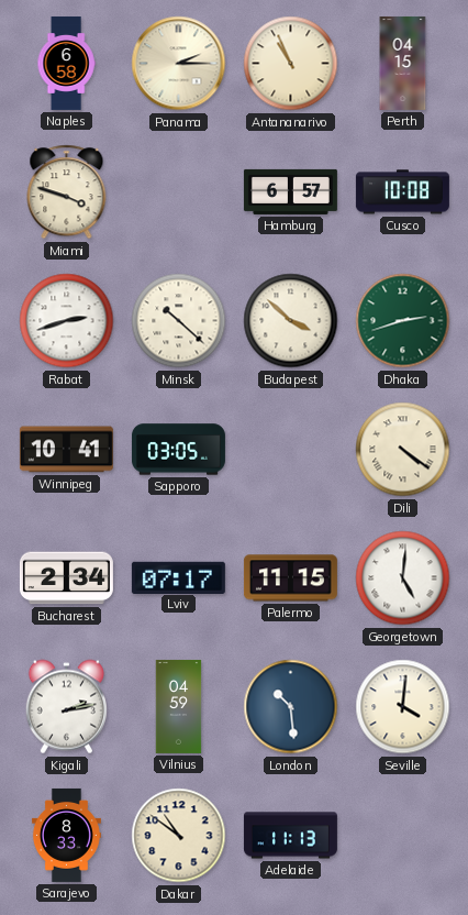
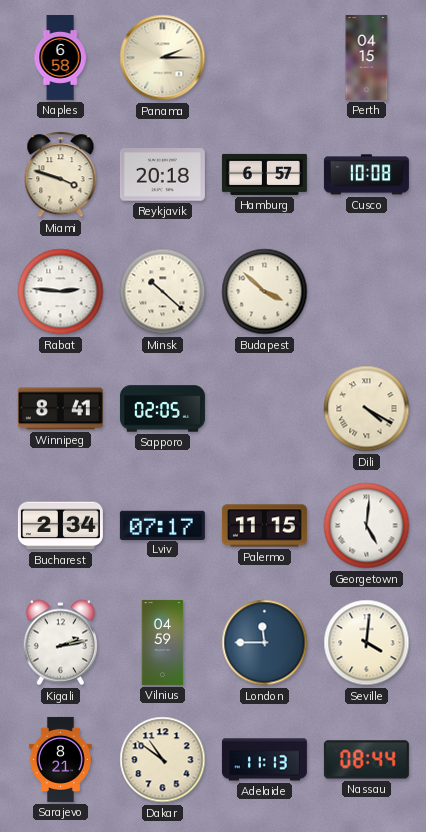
Antananarivo: 10:56 -> none (291, 64)
Reykjavik: none -> 20:18 (162, 175)
Rabat: 2:42 -> 2:46 (61, 292)
Dhaka: 2:42 -> none (403, 321)
Winnipeg: 10:41 -> 8:41 (60, 409)
Sapporo: 03:05 -> 02:05 (162, 409)
Dili: 4:21 -> 4:20 (367, 409)
London: 10:29 -> 11:45 (265, 643)
Sarajevo: 8:33 -> 8:21 (60, 759)
Nassau: none -> 08:44 (366, 760)
